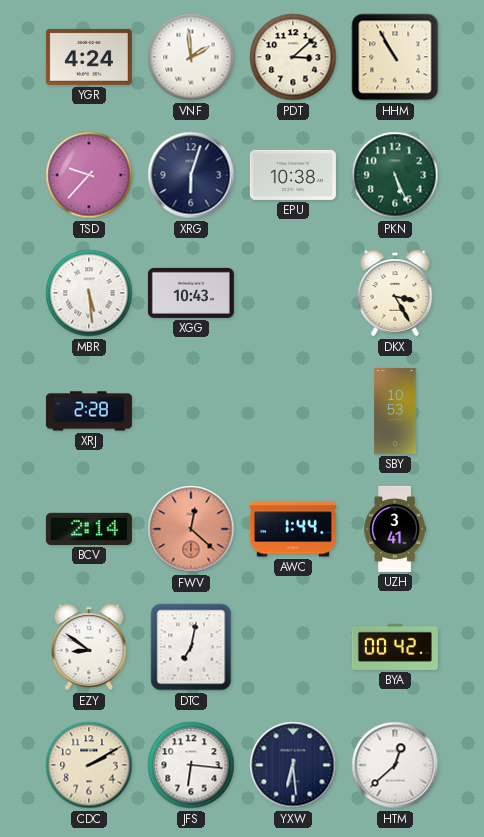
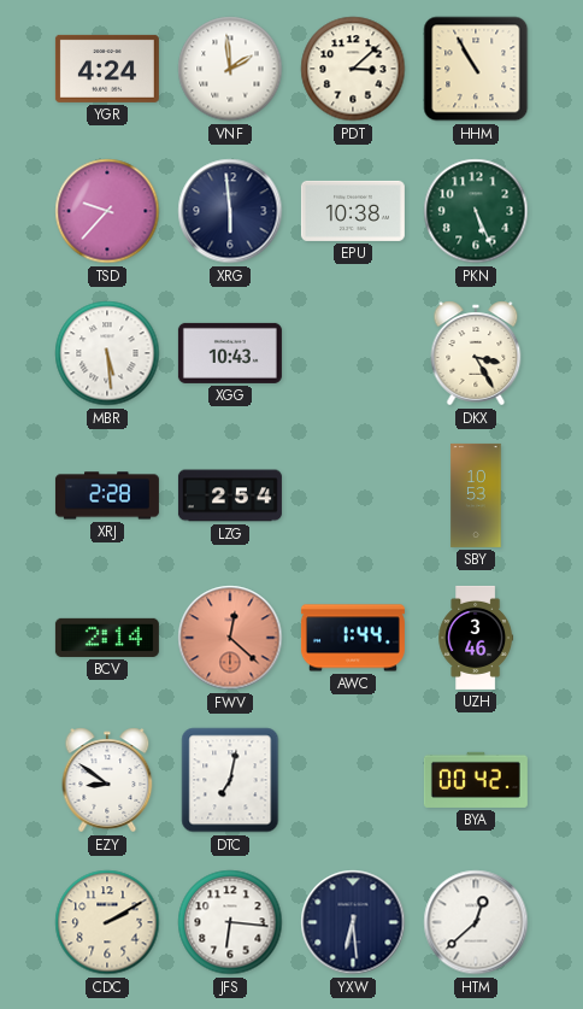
XRG: 6:03 -> 5:59 (230, 211)
LZG: none -> 2:54 (230, 495)
UZH: 3:41 -> 3:46 (476, 638)
